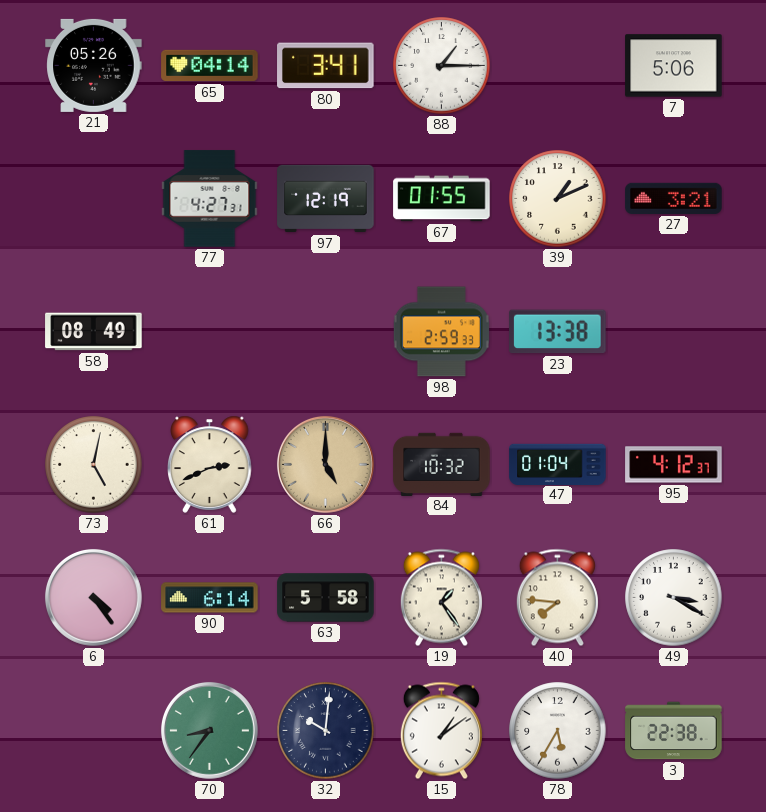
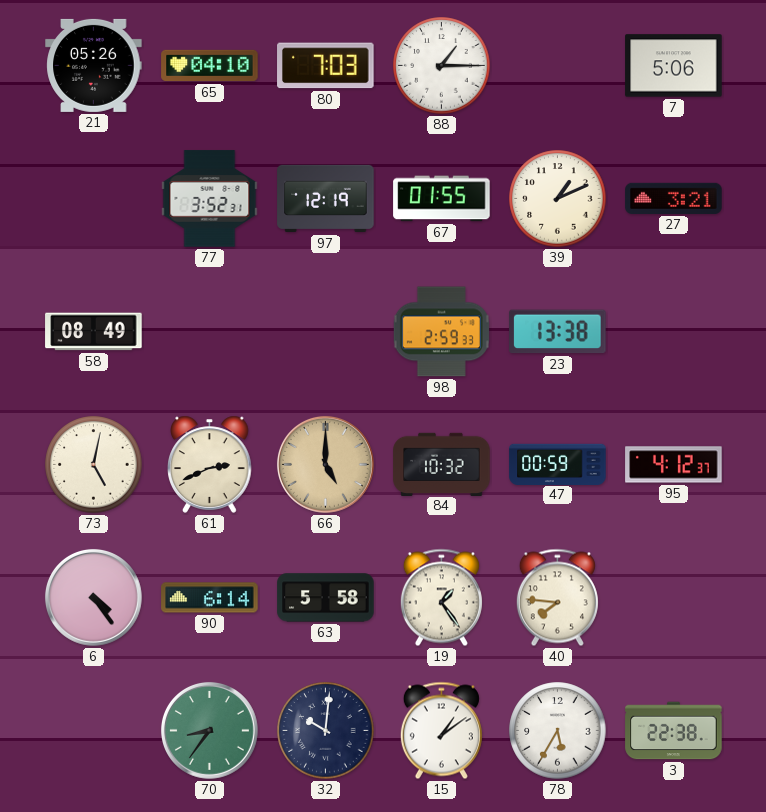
65: 04:14 -> 04:10 (210, 66)
80: 3:41 -> 7:03 (326, 66)
77: 4:27 -> 3:52 (210, 199)
47: 01:04 -> 00:59 (558, 464)
49: 3:20 -> none (674, 598)
